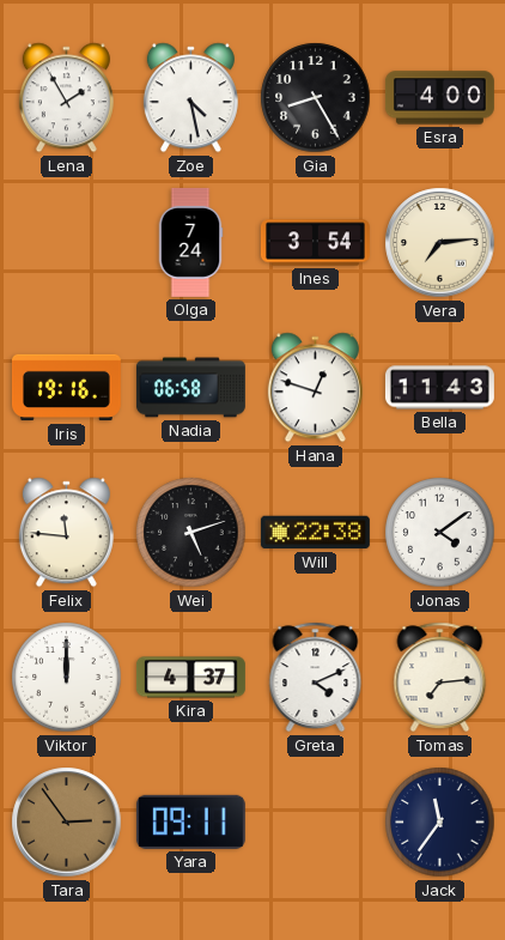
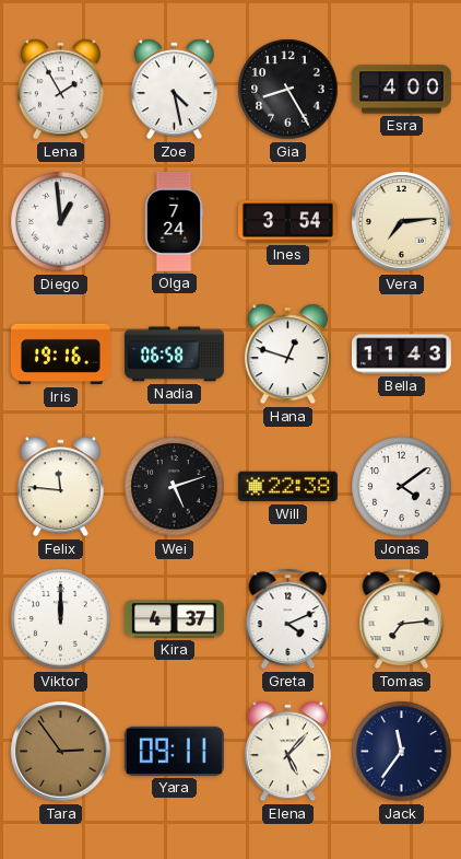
Diego: none -> 12:59 (61, 222)
Elena: none -> 5:07 (287, 752)
